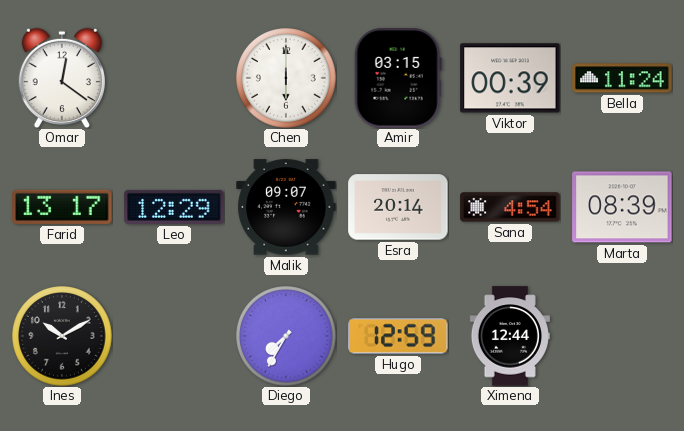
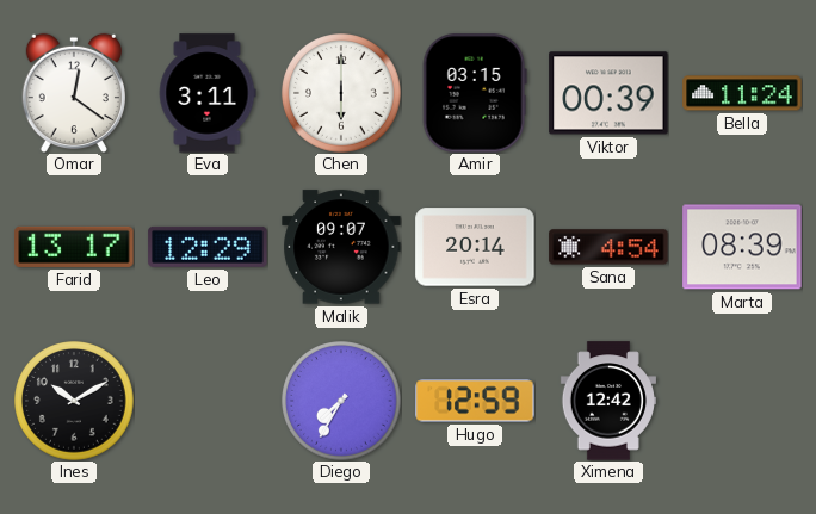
Eva: none -> 3:11 (208, 93)
Ximena: 12:44 -> 12:42 (608, 401)
